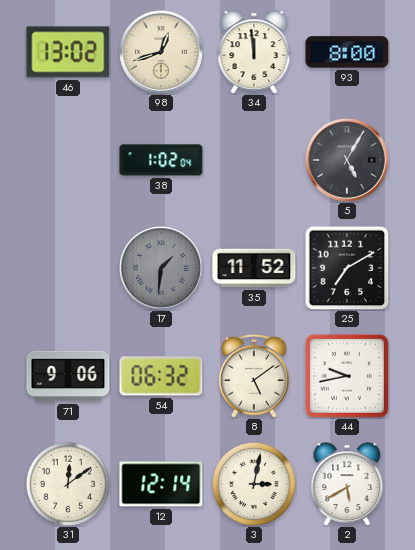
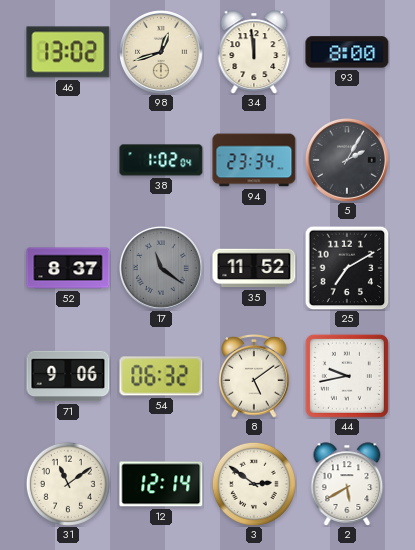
94: none -> 23:34 (254, 160)
5: 5:05 -> 2:05 (347, 160)
52: none -> 8:37 (68, 268)
17: 1:31 -> 11:21 (161, 268)
31: 12:09 -> 11:09 (68, 484)
3: 3:02 -> 2:51 (254, 484)
